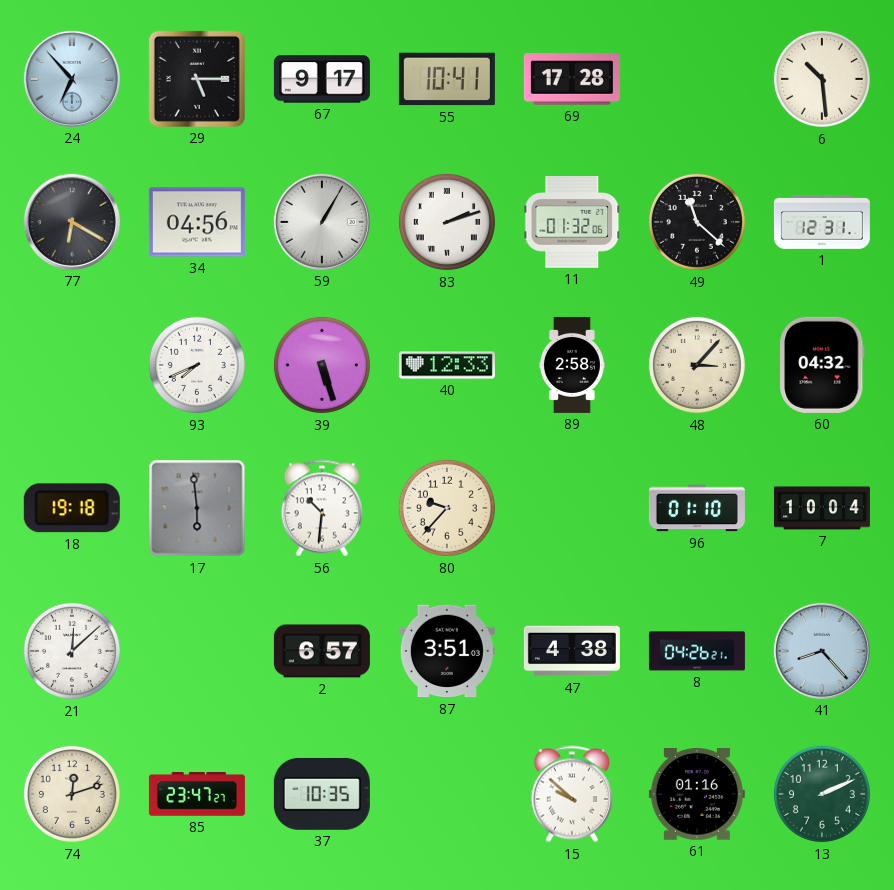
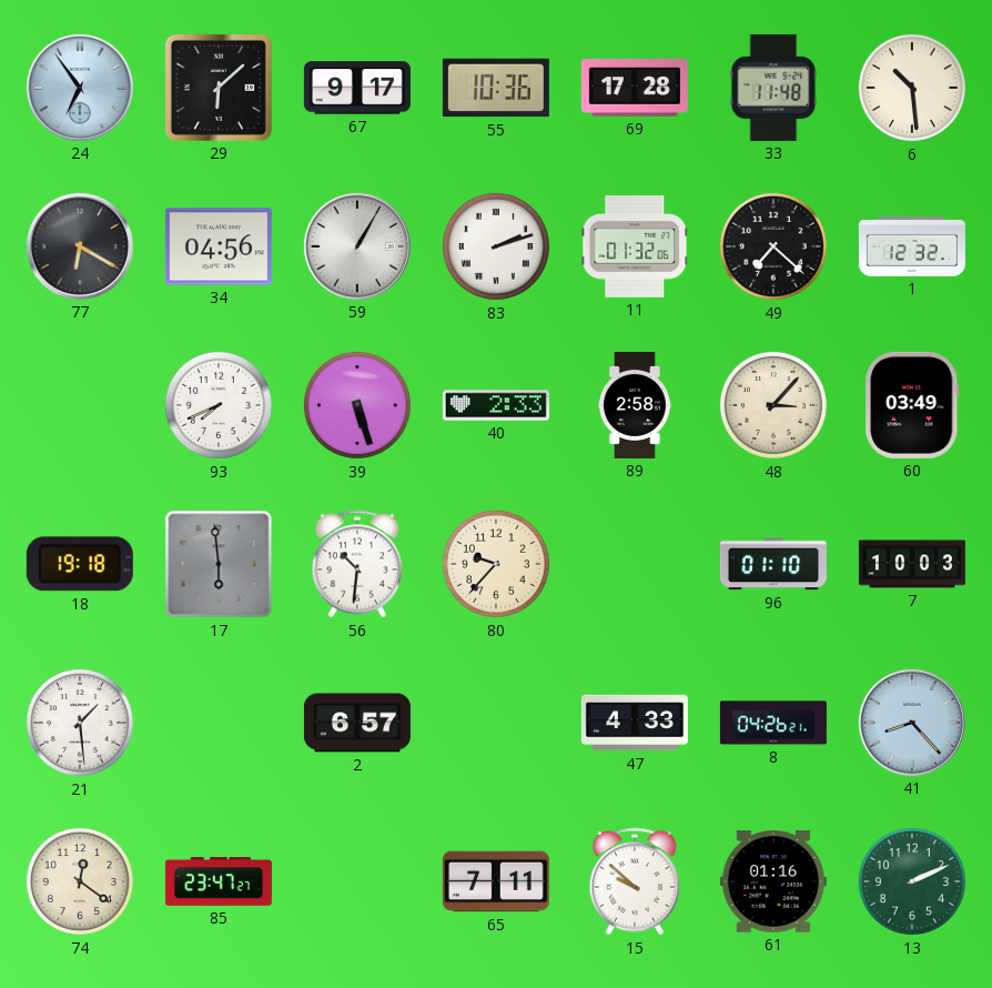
24: 6:53 -> 6:54 (80, 88)
29: 5:15 -> 6:08 (219, 88)
55: 10:41 -> 10:36 (496, 88)
33: none -> 11:48 (773, 88)
49: 11:22 -> 7:22 (773, 246)
1: 12:31 -> 12:32 (912, 246)
40: 12:33 -> 2:33 (496, 405)
60: 04:32 -> 03:49 (912, 405)
7: 10:04 -> 10:03 (912, 564)
21: 12:08 -> 1:29 (80, 723)
87: 3:51 -> none (447, 651)
47: 4:38 -> 4:33 (635, 723)
74: 12:12 -> 12:21 (80, 881)
37: 10:35 -> none (322, 794)
65: none -> 7:11 (496, 881)
